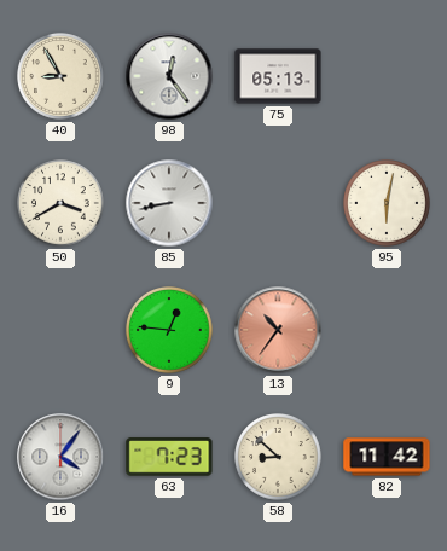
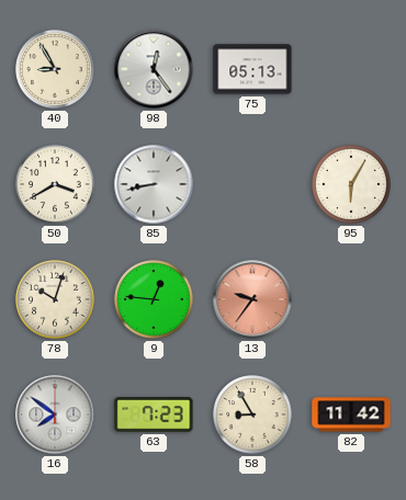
95: 6:02 -> 6:05 (351, 184)
78: none -> 10:03 (55, 299)
13: 10:36 -> 9:36 (252, 299)
16: 4:06 -> 7:51 (55, 414)
58: 8:52 -> 8:55 (252, 414)
